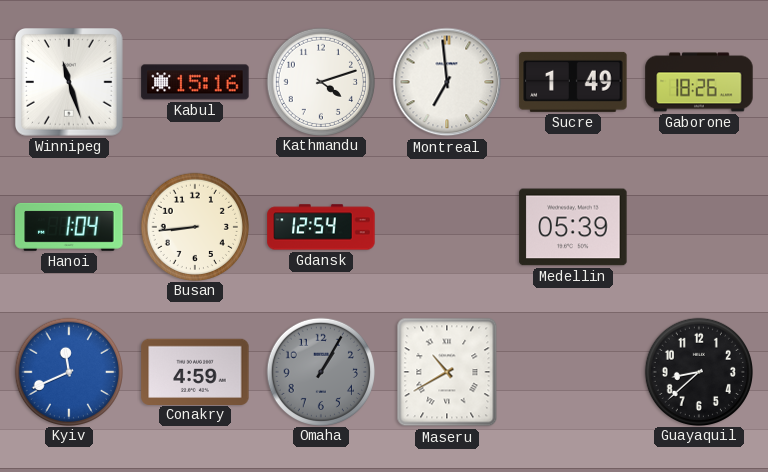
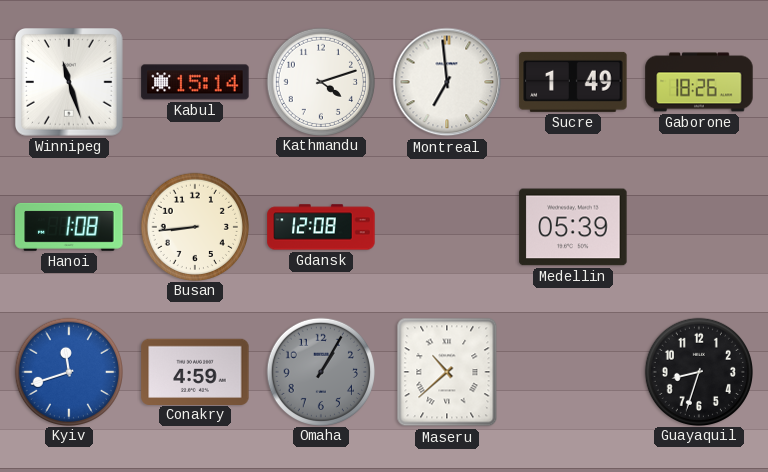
Kabul: 15:16 -> 15:14 (195, 82)
Hanoi: 1:04 -> 1:08 (69, 227)
Gdansk: 12:54 -> 12:08 (321, 227)
Kyiv: 11:41 -> 11:42 (68, 371)
Maseru: 10:40 -> 10:38 (447, 372)
Guayaquil: 8:38 -> 8:33 (698, 371)
